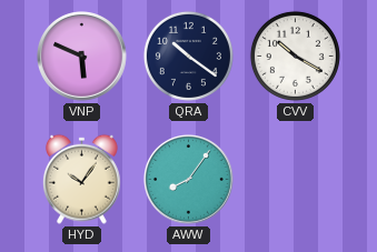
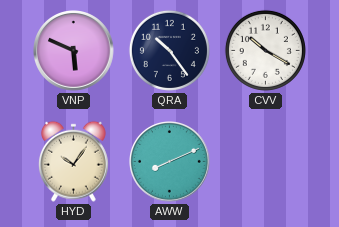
QRA: 10:21 -> 10:24 (169, 50)
AWW: 8:06 -> 8:11 (170, 162)
